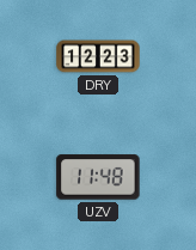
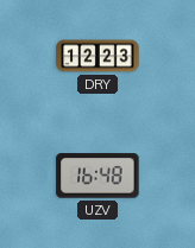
UZV: 11:48 -> 16:48 (97, 176)
